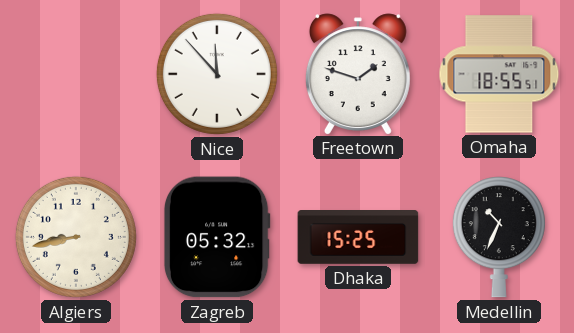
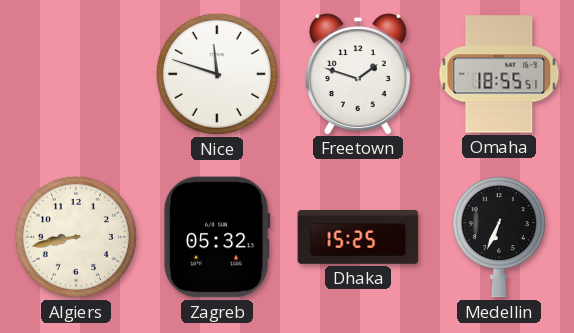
Nice: 11:53 -> 11:48 (217, 74)
Medellin: 10:34 -> 6:34 (499, 237)
